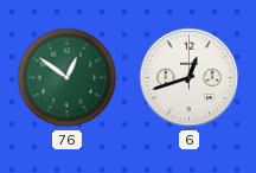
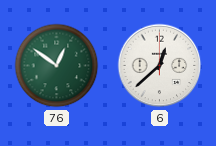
6: 12:42 -> 12:38 (160, 66)
